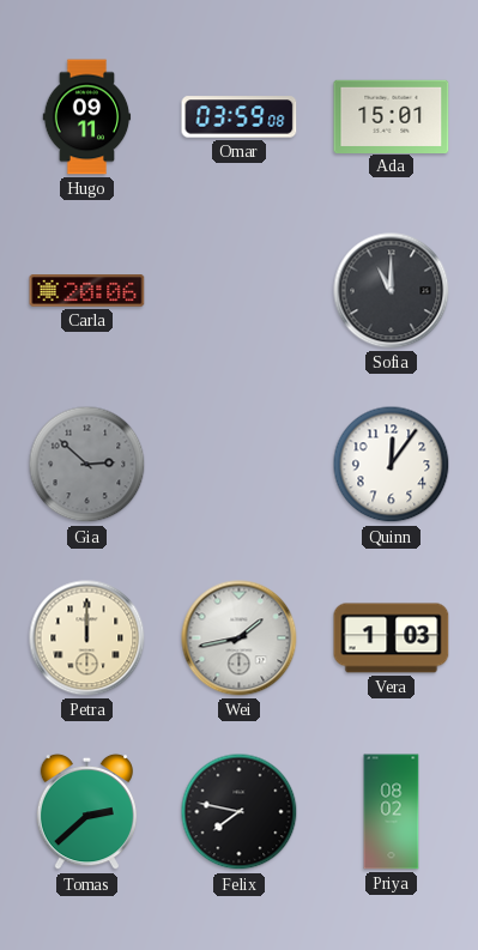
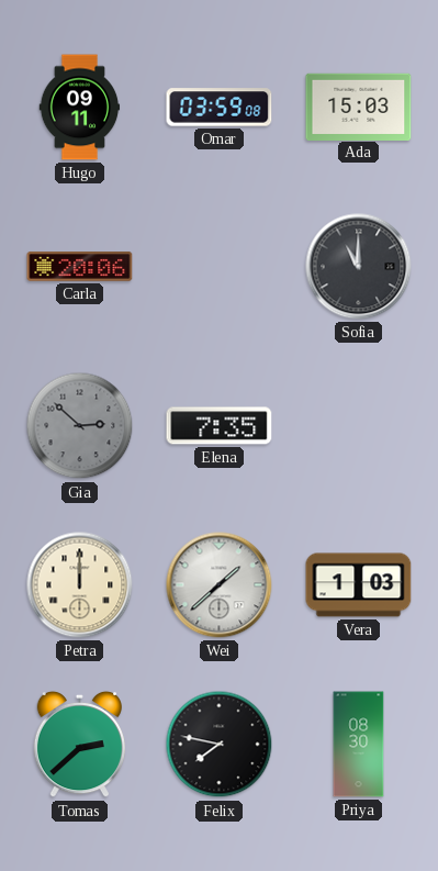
Ada: 15:01 -> 15:03 (359, 107)
Elena: none -> 7:35 (220, 426)
Quinn: 12:06 -> none (392, 465)
Wei: 1:43 -> 1:38 (220, 585)
Priya: 08:02 -> 08:30 (359, 745)
